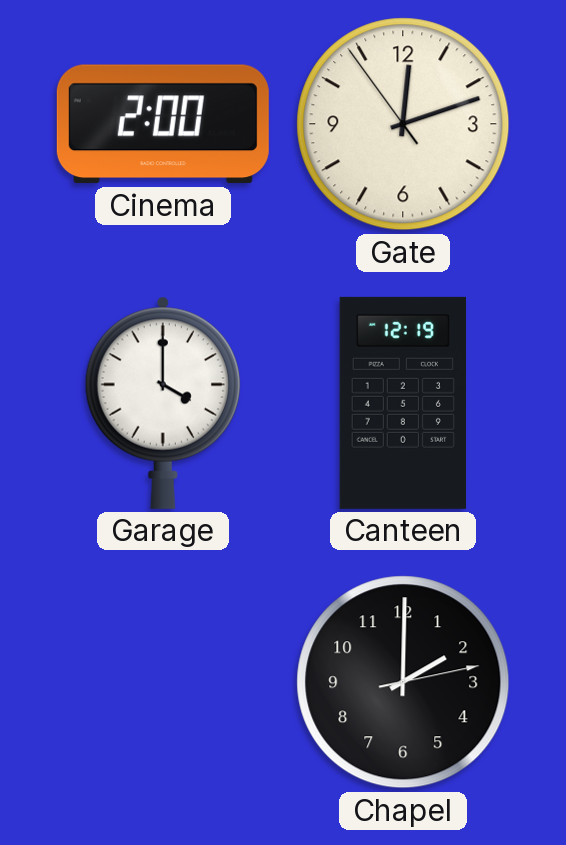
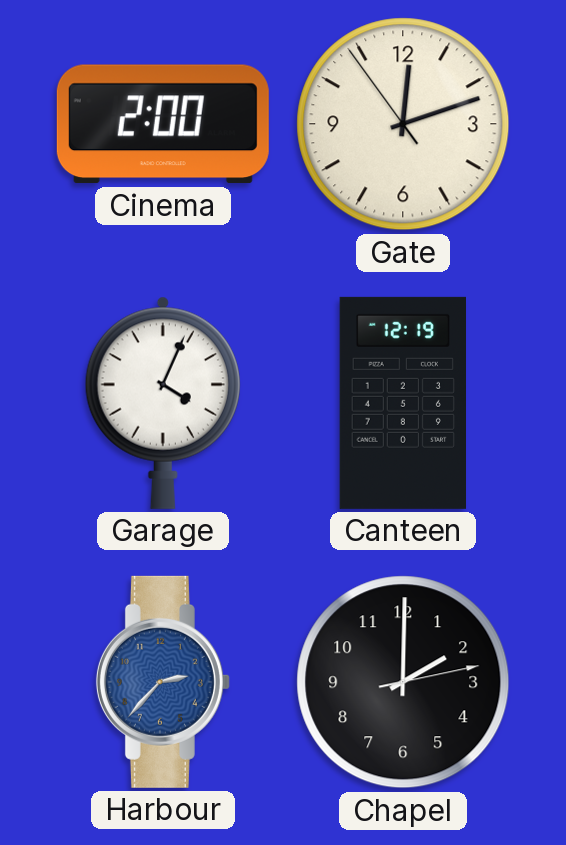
Garage: 4:00 -> 4:04 (163, 403)
Harbour: none -> 2:37 (163, 682)
